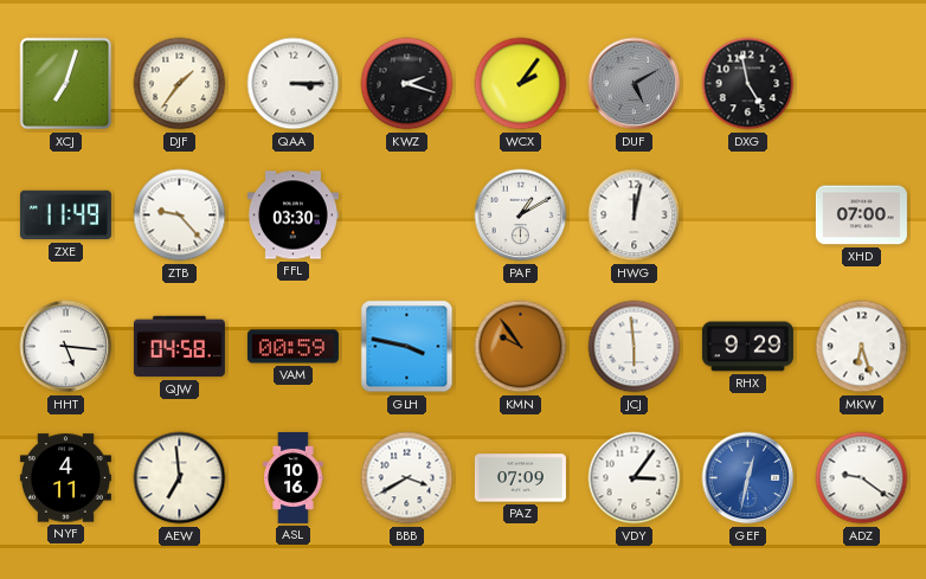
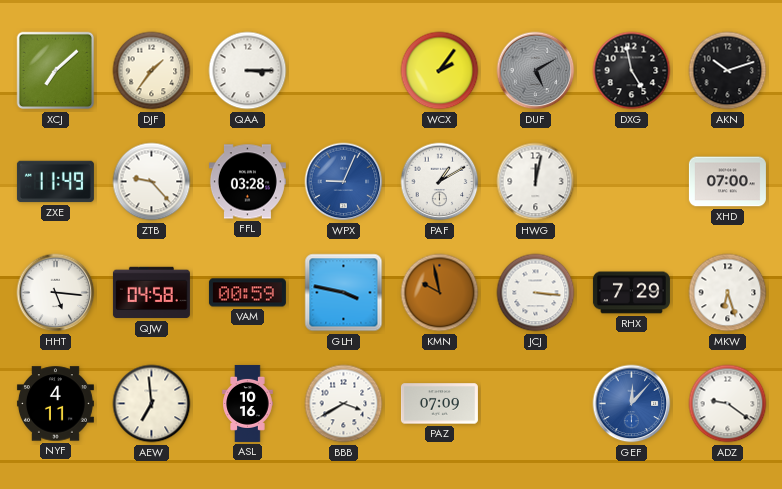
XCJ: 7:03 -> 7:08 (56, 71)
KWZ: 2:18 -> none (407, 84)
AKN: none -> 10:12 (728, 71)
FFL: 03:30 -> 03:28 (247, 182)
WPX: none -> 9:04 (344, 182)
KMN: 9:54 -> 9:58 (440, 293)
JCJ: 5:59 -> 3:16 (536, 293)
RHX: 9:29 -> 7:29 (631, 293)
VDY: 3:06 -> none (635, 478)
GEF: 12:32 -> 12:07 (632, 404)
